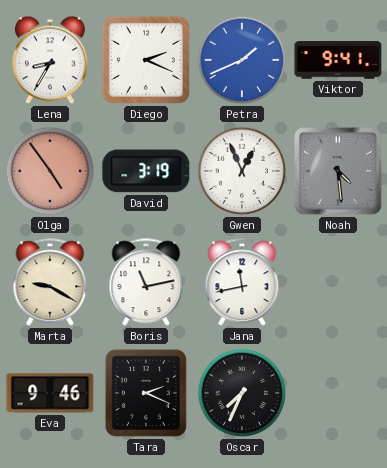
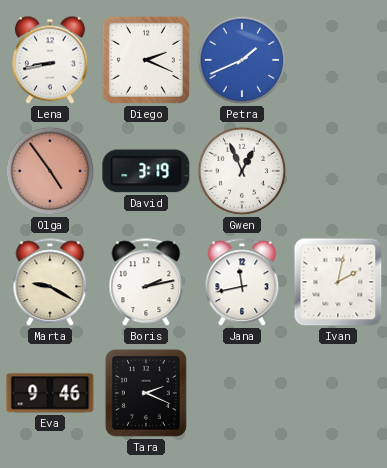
Lena: 8:35 -> 8:43 (50, 60)
Viktor: 9:41 -> none (338, 60)
Noah: 4:29 -> none (339, 172)
Boris: 11:13 -> 2:13 (146, 283)
Ivan: none -> 2:02 (338, 282)
Oscar: 7:34 -> none (242, 393)
